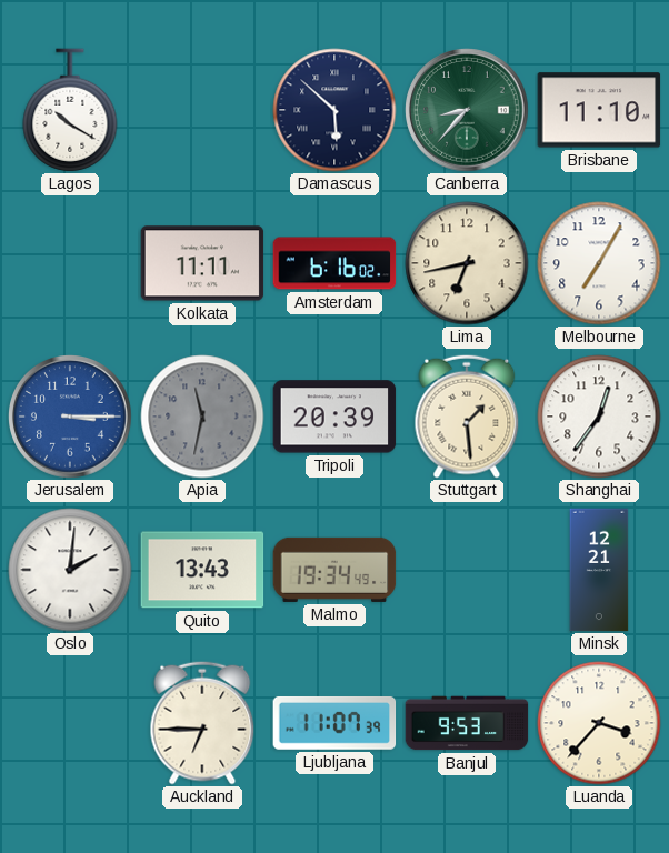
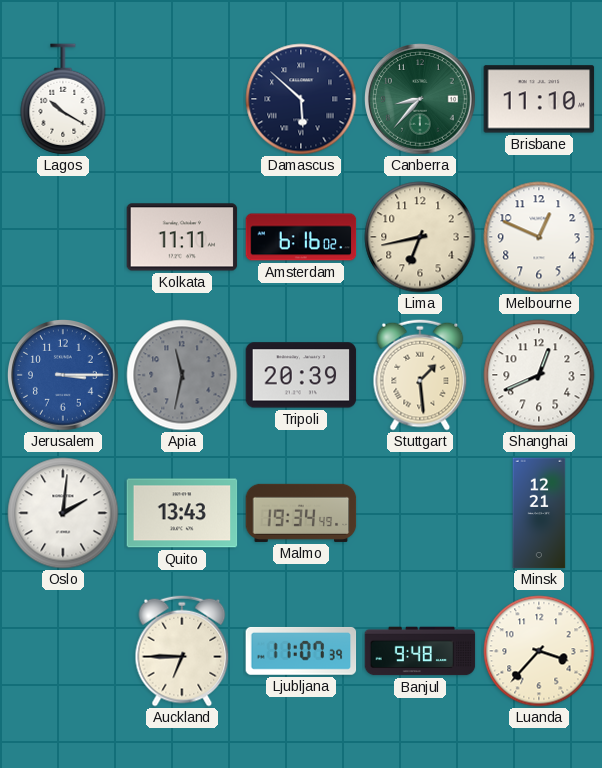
Melbourne: 7:05 -> 12:49 (539, 237)
Shanghai: 12:36 -> 12:41 (539, 375)
Banjul: 9:53 -> 9:48 (420, 651)
